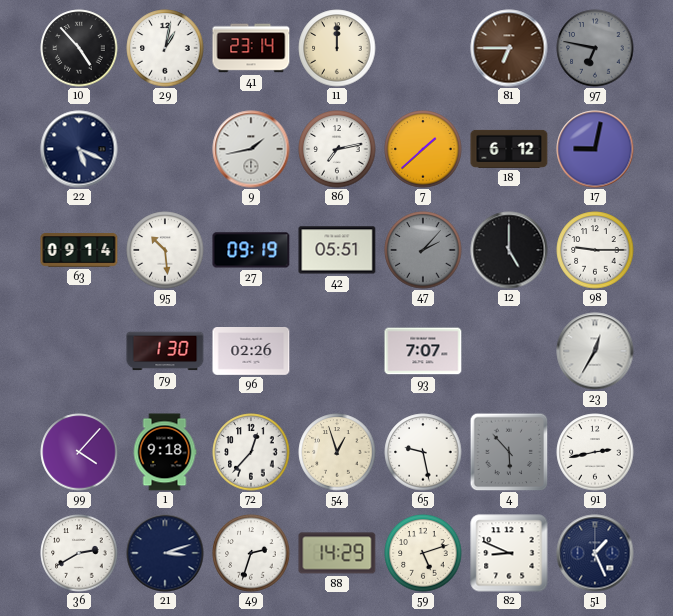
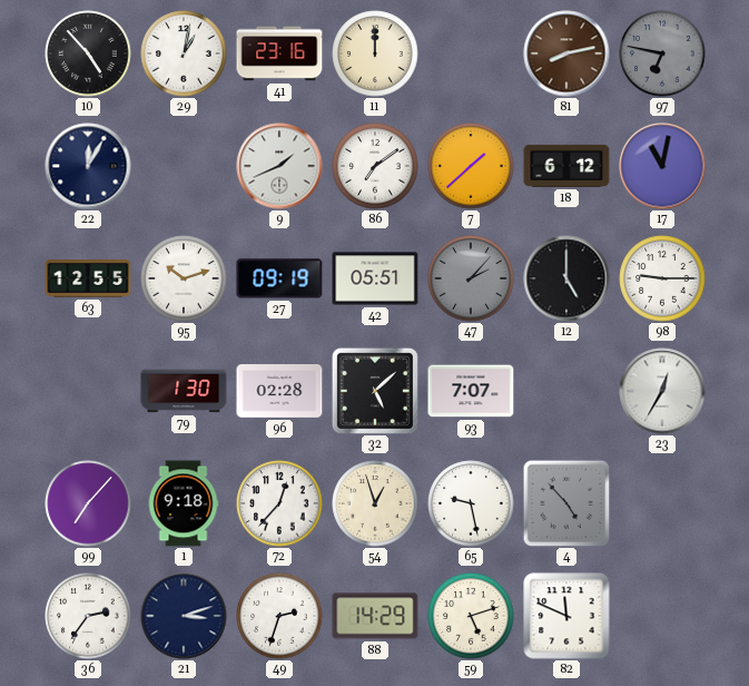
41: 23:14 -> 23:16 (279, 53)
81: 6:45 -> 8:13 (566, 53)
22: 5:19 -> 12:05 (88, 166)
9: 1:43 -> 1:41 (279, 166)
86: 7:13 -> 7:09 (375, 166)
17: 9:02 -> 11:02 (662, 166)
63: 09:14 -> 12:55 (88, 278)
95: 10:29 -> 10:12 (184, 278)
96: 02:26 -> 02:28 (279, 392)
32: none -> 5:08 (375, 391)
99: 4:07 -> 7:07 (88, 503)
4: 5:53 -> 4:53 (566, 503)
91: 2:43 -> none (595, 452)
36: 2:40 -> 2:36 (88, 616)
82: 8:49 -> 11:49 (566, 616)
51: 1:26 -> none (595, 553)
